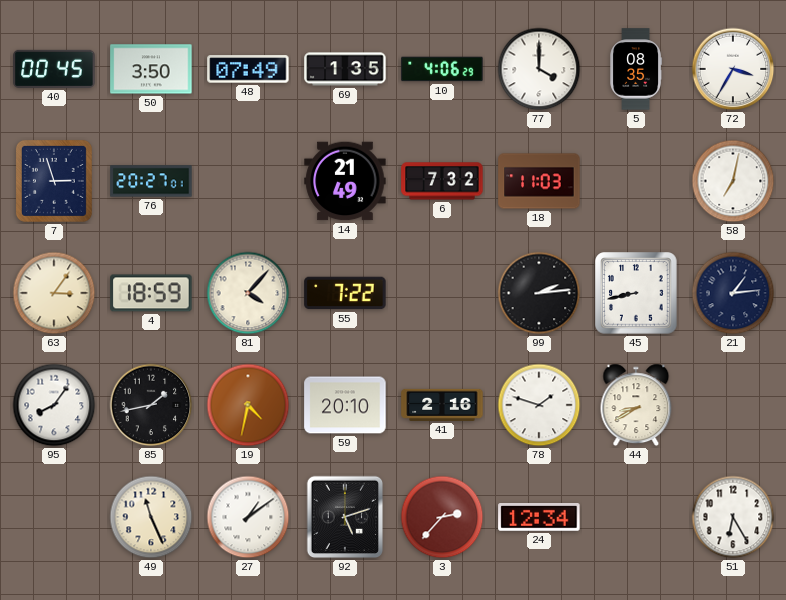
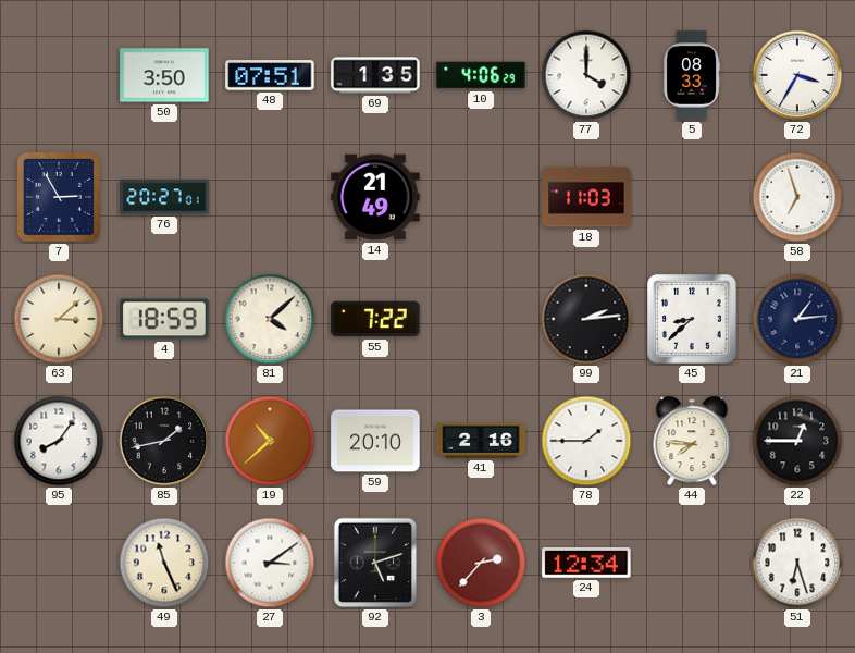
40: 00:45 -> none (54, 69)
48: 07:49 -> 07:51 (270, 75)
5: 08:35 -> 08:33 (691, 75)
7: 2:57 -> 2:55 (59, 197)
6: 7:32 -> none (442, 181)
58: 7:02 -> 6:57 (797, 197)
63: 3:06 -> 3:08 (59, 319)
81: 4:07 -> 4:08 (270, 319)
45: 8:43 -> 8:38 (692, 319)
19: 4:32 -> 10:38 (270, 441)
78: 1:48 -> 1:45 (586, 441)
44: 8:40 -> 7:46 (692, 441)
22: none -> 12:45 (797, 441)
27: 1:09 -> 3:09 (270, 563)
51: 6:25 -> 6:27 (797, 563)
